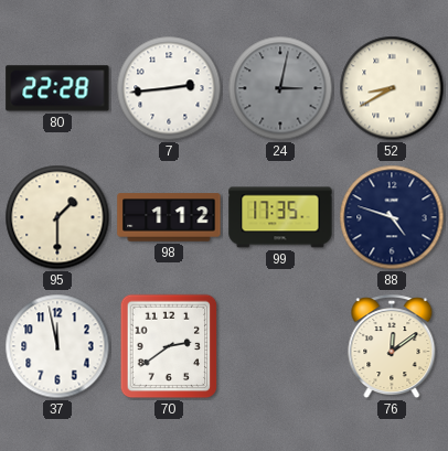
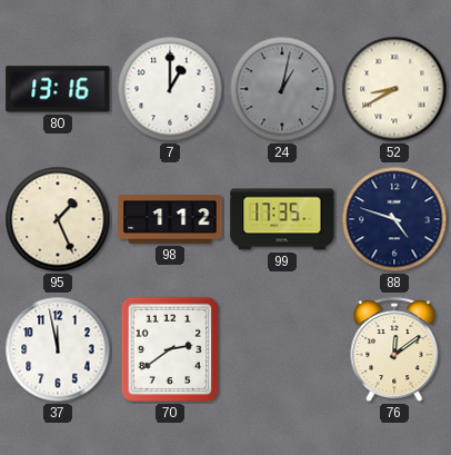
80: 22:28 -> 13:16 (58, 89)
7: 2:44 -> 1:00 (170, 89)
24: 3:02 -> 1:02 (282, 89)
95: 1:30 -> 1:26 (58, 219)
